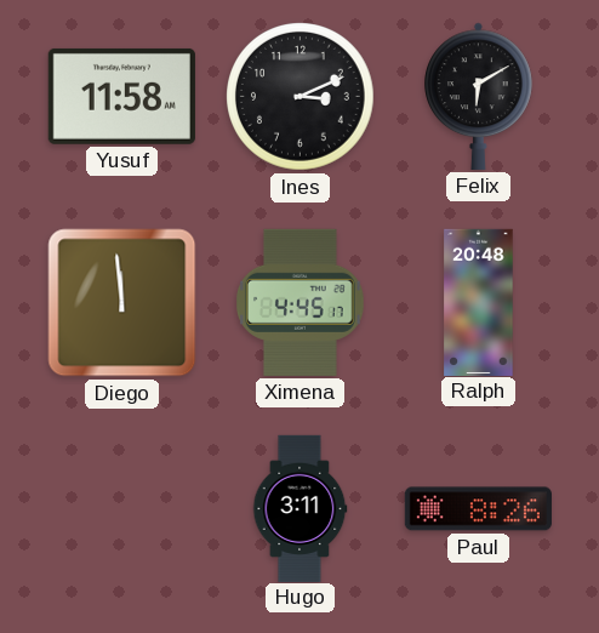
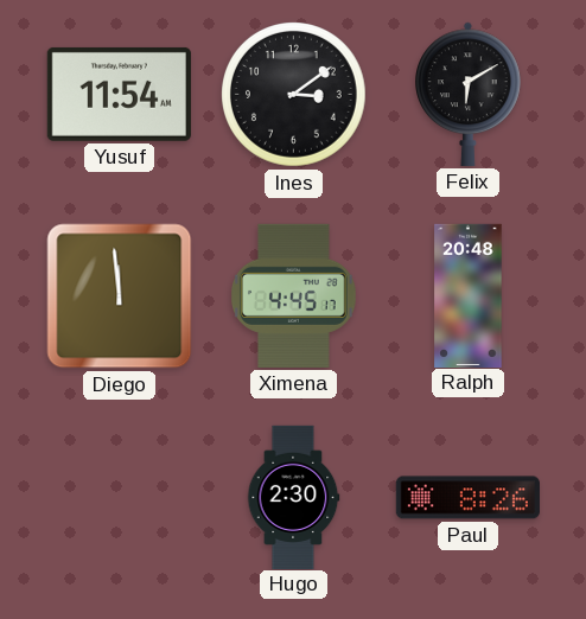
Yusuf: 11:58 -> 11:54 (119, 94)
Ines: 3:11 -> 3:09 (294, 95)
Hugo: 3:11 -> 2:30 (293, 497)
